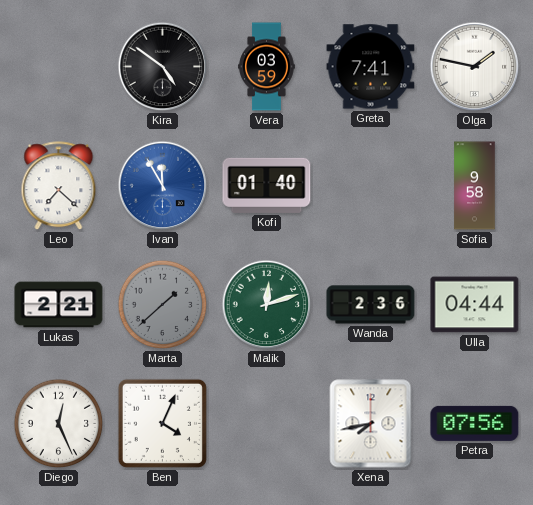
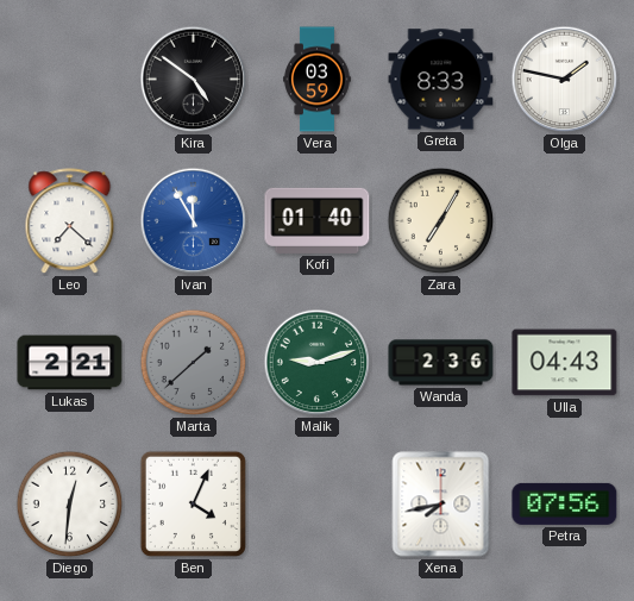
Greta: 7:41 -> 8:33 (441, 80)
Zara: none -> 7:05 (441, 221)
Sofia: 9:58 -> none (475, 186)
Malik: 12:12 -> 9:12 (318, 363)
Ulla: 04:44 -> 04:43 (565, 363)
Diego: 12:26 -> 12:31 (70, 505)
